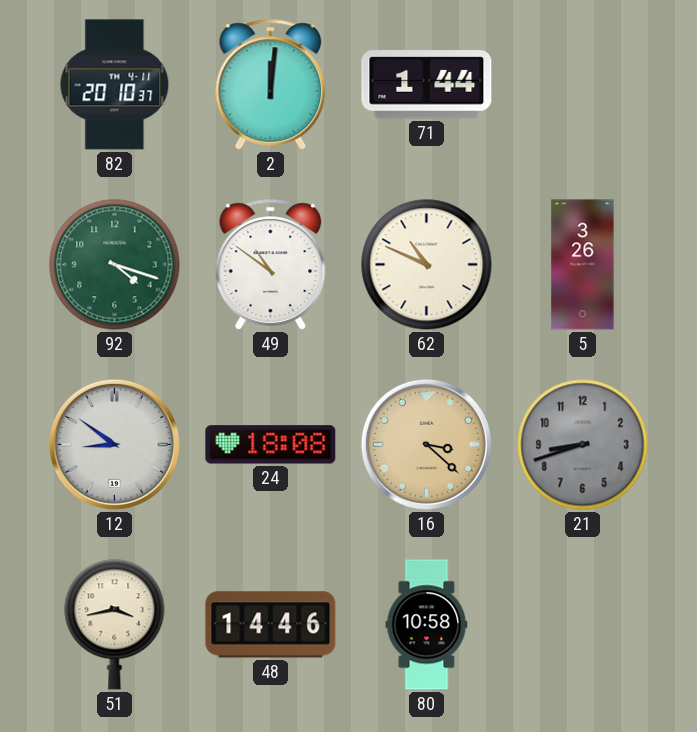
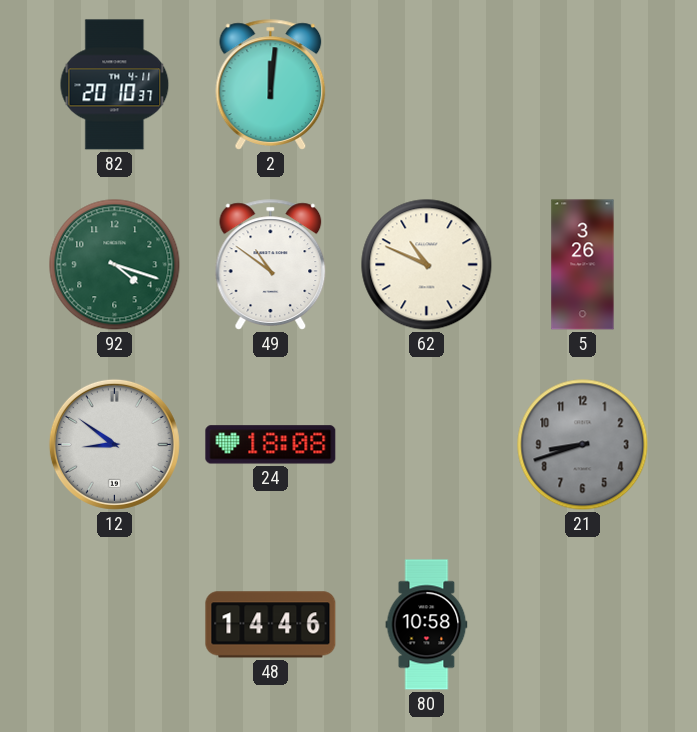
71: 1:44 -> none (427, 85)
16: 3:22 -> none (426, 444)
51: 3:43 -> none (115, 625)
